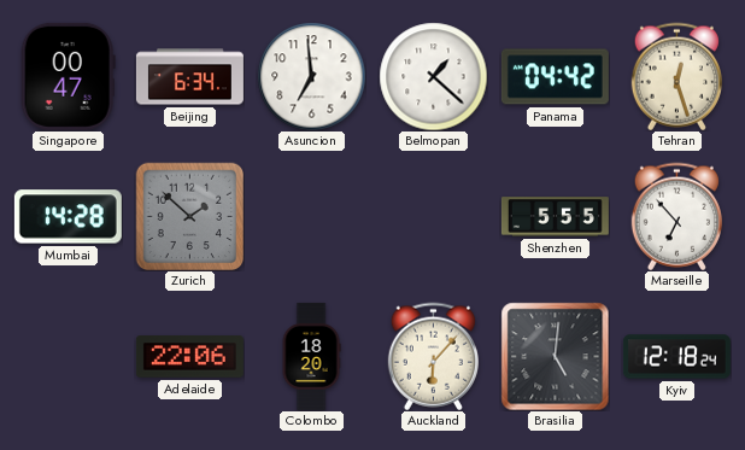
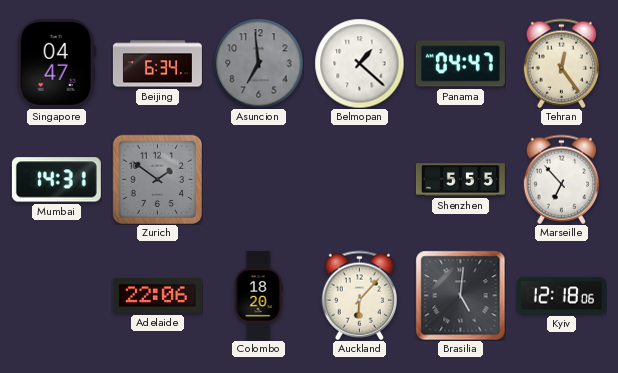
Singapore: 00:47 -> 04:47 (56, 63)
Asuncion dial: white -> grey (258, 63)
Panama: 04:42 -> 04:47 (460, 64)
Tehran: 12:27 -> 12:24 (561, 63)
Mumbai: 14:28 -> 14:31 (56, 180)
Zurich: 1:52 -> 1:51 (157, 179)
Kyiv: 12:18:24 -> 12:18:06 (561, 296)
